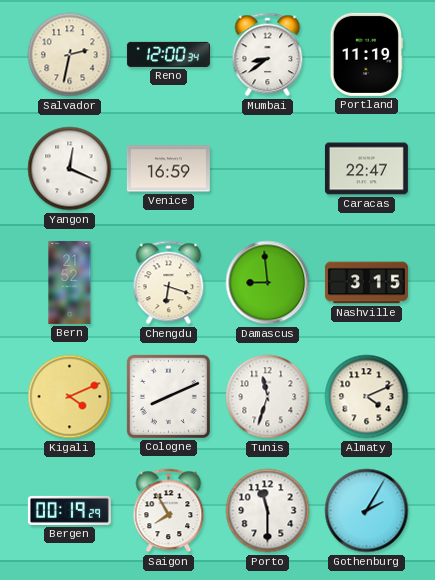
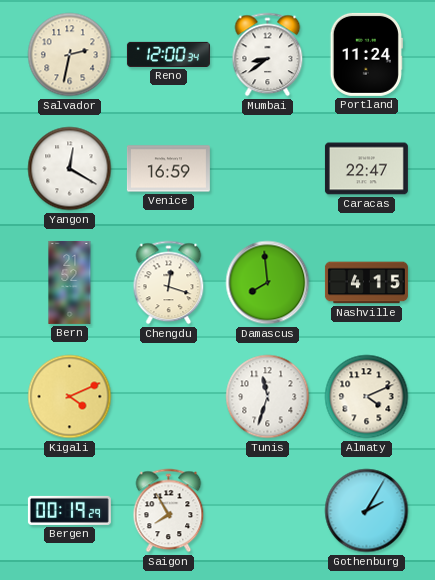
Portland: 11:19 -> 11:24 (366, 54)
Yangon: 12:19 -> 12:20 (70, 169)
Chengdu: 6:18 -> 12:18 (169, 283)
Damascus: 8:59 -> 7:59 (268, 283)
Nashville: 3:15 -> 4:15 (366, 283)
Cologne: 8:11 -> none (168, 396)
Porto: 11:30 -> none (268, 511)
